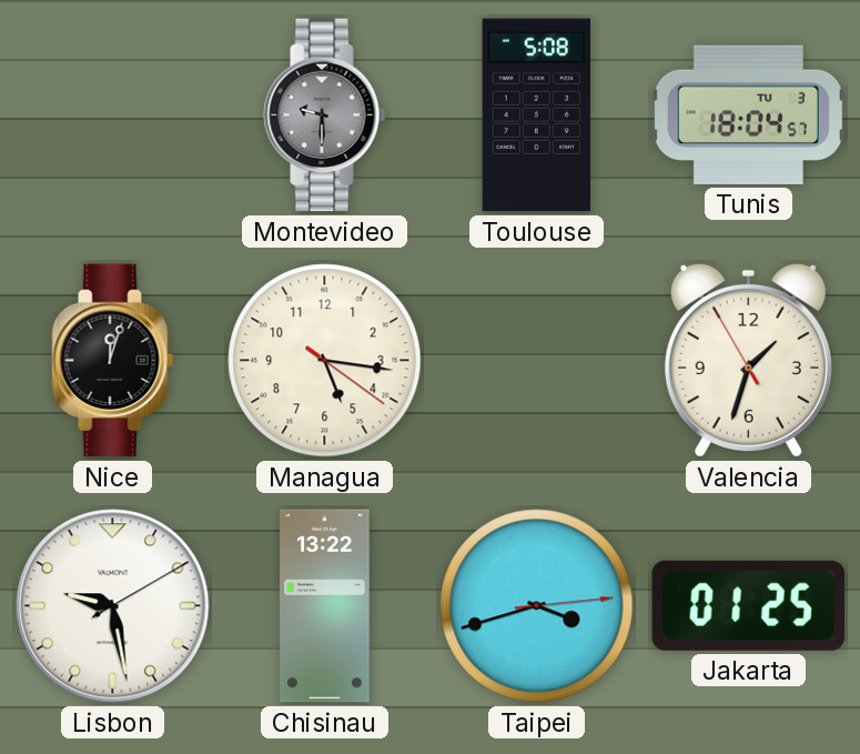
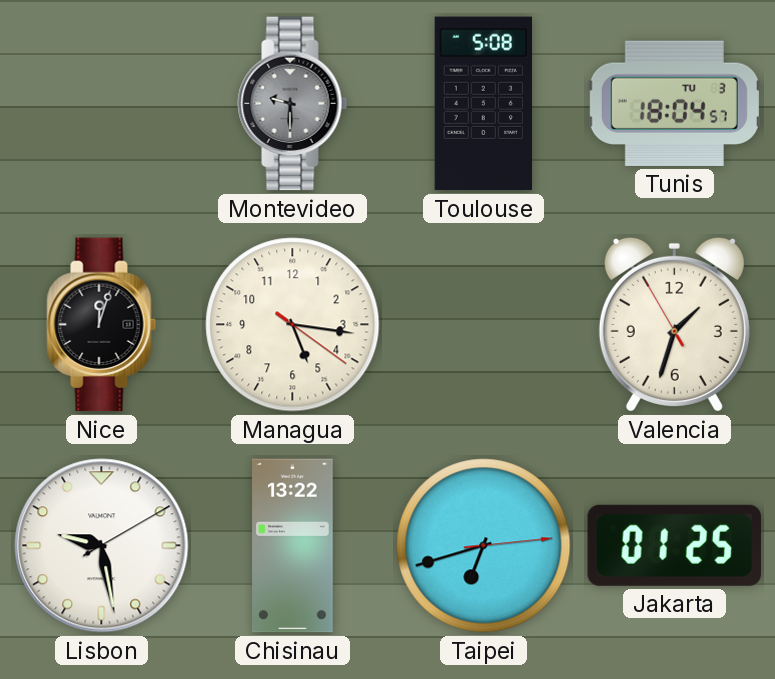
Taipei: 3:42 -> 6:42 (484, 546)
